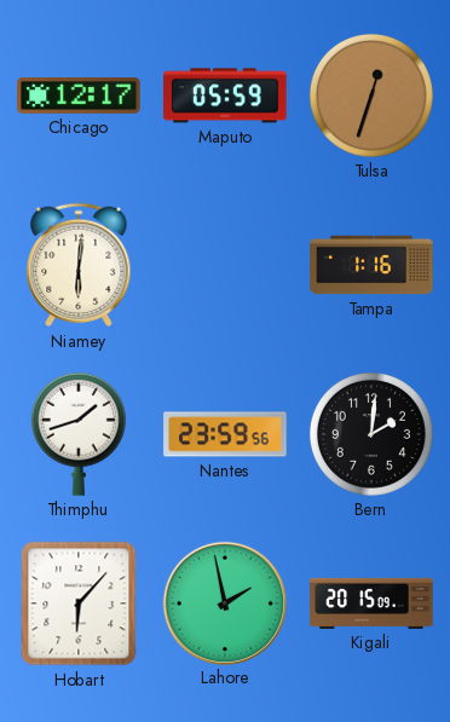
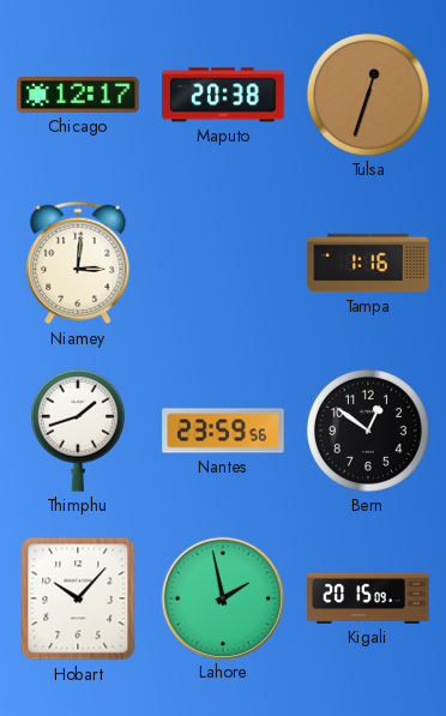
Maputo: 05:59 -> 20:38 (223, 95)
Niamey: 6:01 -> 3:01 (78, 263)
Bern: 2:01 -> 12:51 (368, 431)
Hobart: 6:07 -> 10:07 (78, 598)
